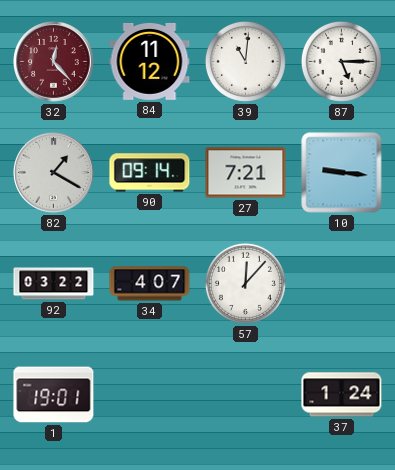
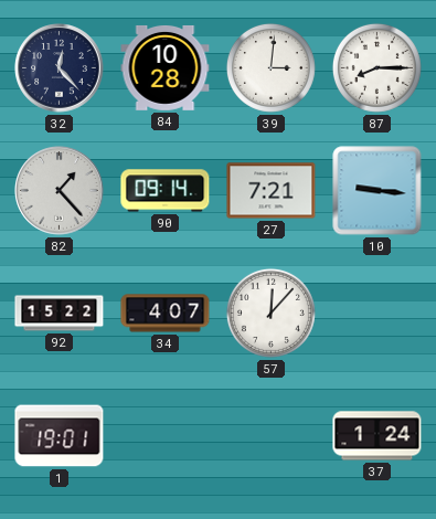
32 dial: burgundy -> navy (60, 68)
84: 11:12 -> 10:28 (166, 67)
39: 11:01 -> 3:01 (270, 67)
87: 5:15 -> 8:15 (376, 67)
82: 1:20 -> 1:23 (60, 191)
92: 03:22 -> 15:22 (60, 314)
